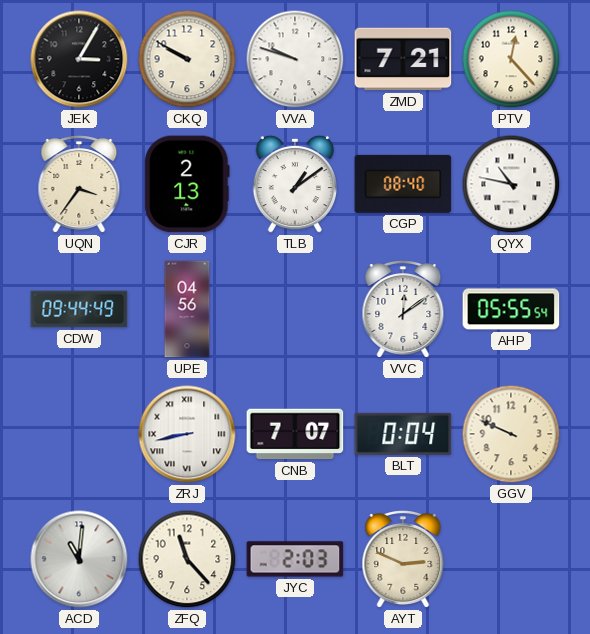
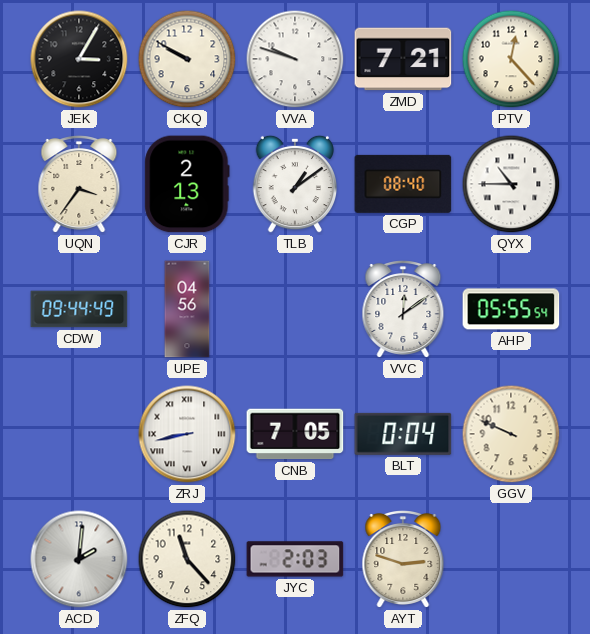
QYX: 10:47 -> 10:45 (511, 184)
CNB: 7:07 -> 7:05 (295, 434)
ACD: 11:01 -> 2:01 (79, 559)
AYT: 2:49 -> 2:48 (403, 560)
